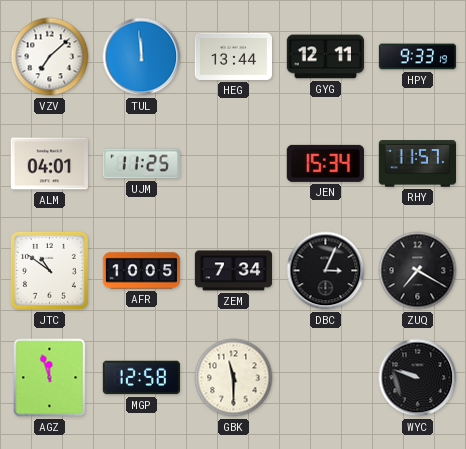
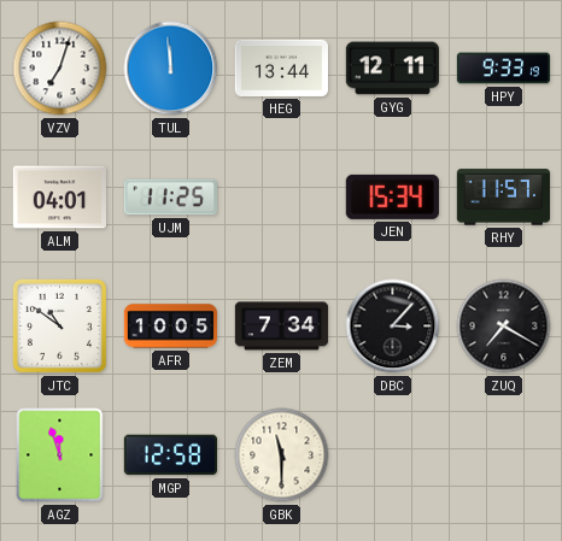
VZV: 7:08 -> 7:03 (60, 69)
DBC: 3:04 -> 3:07 (393, 327)
WYC: 9:48 -> none (418, 378)
